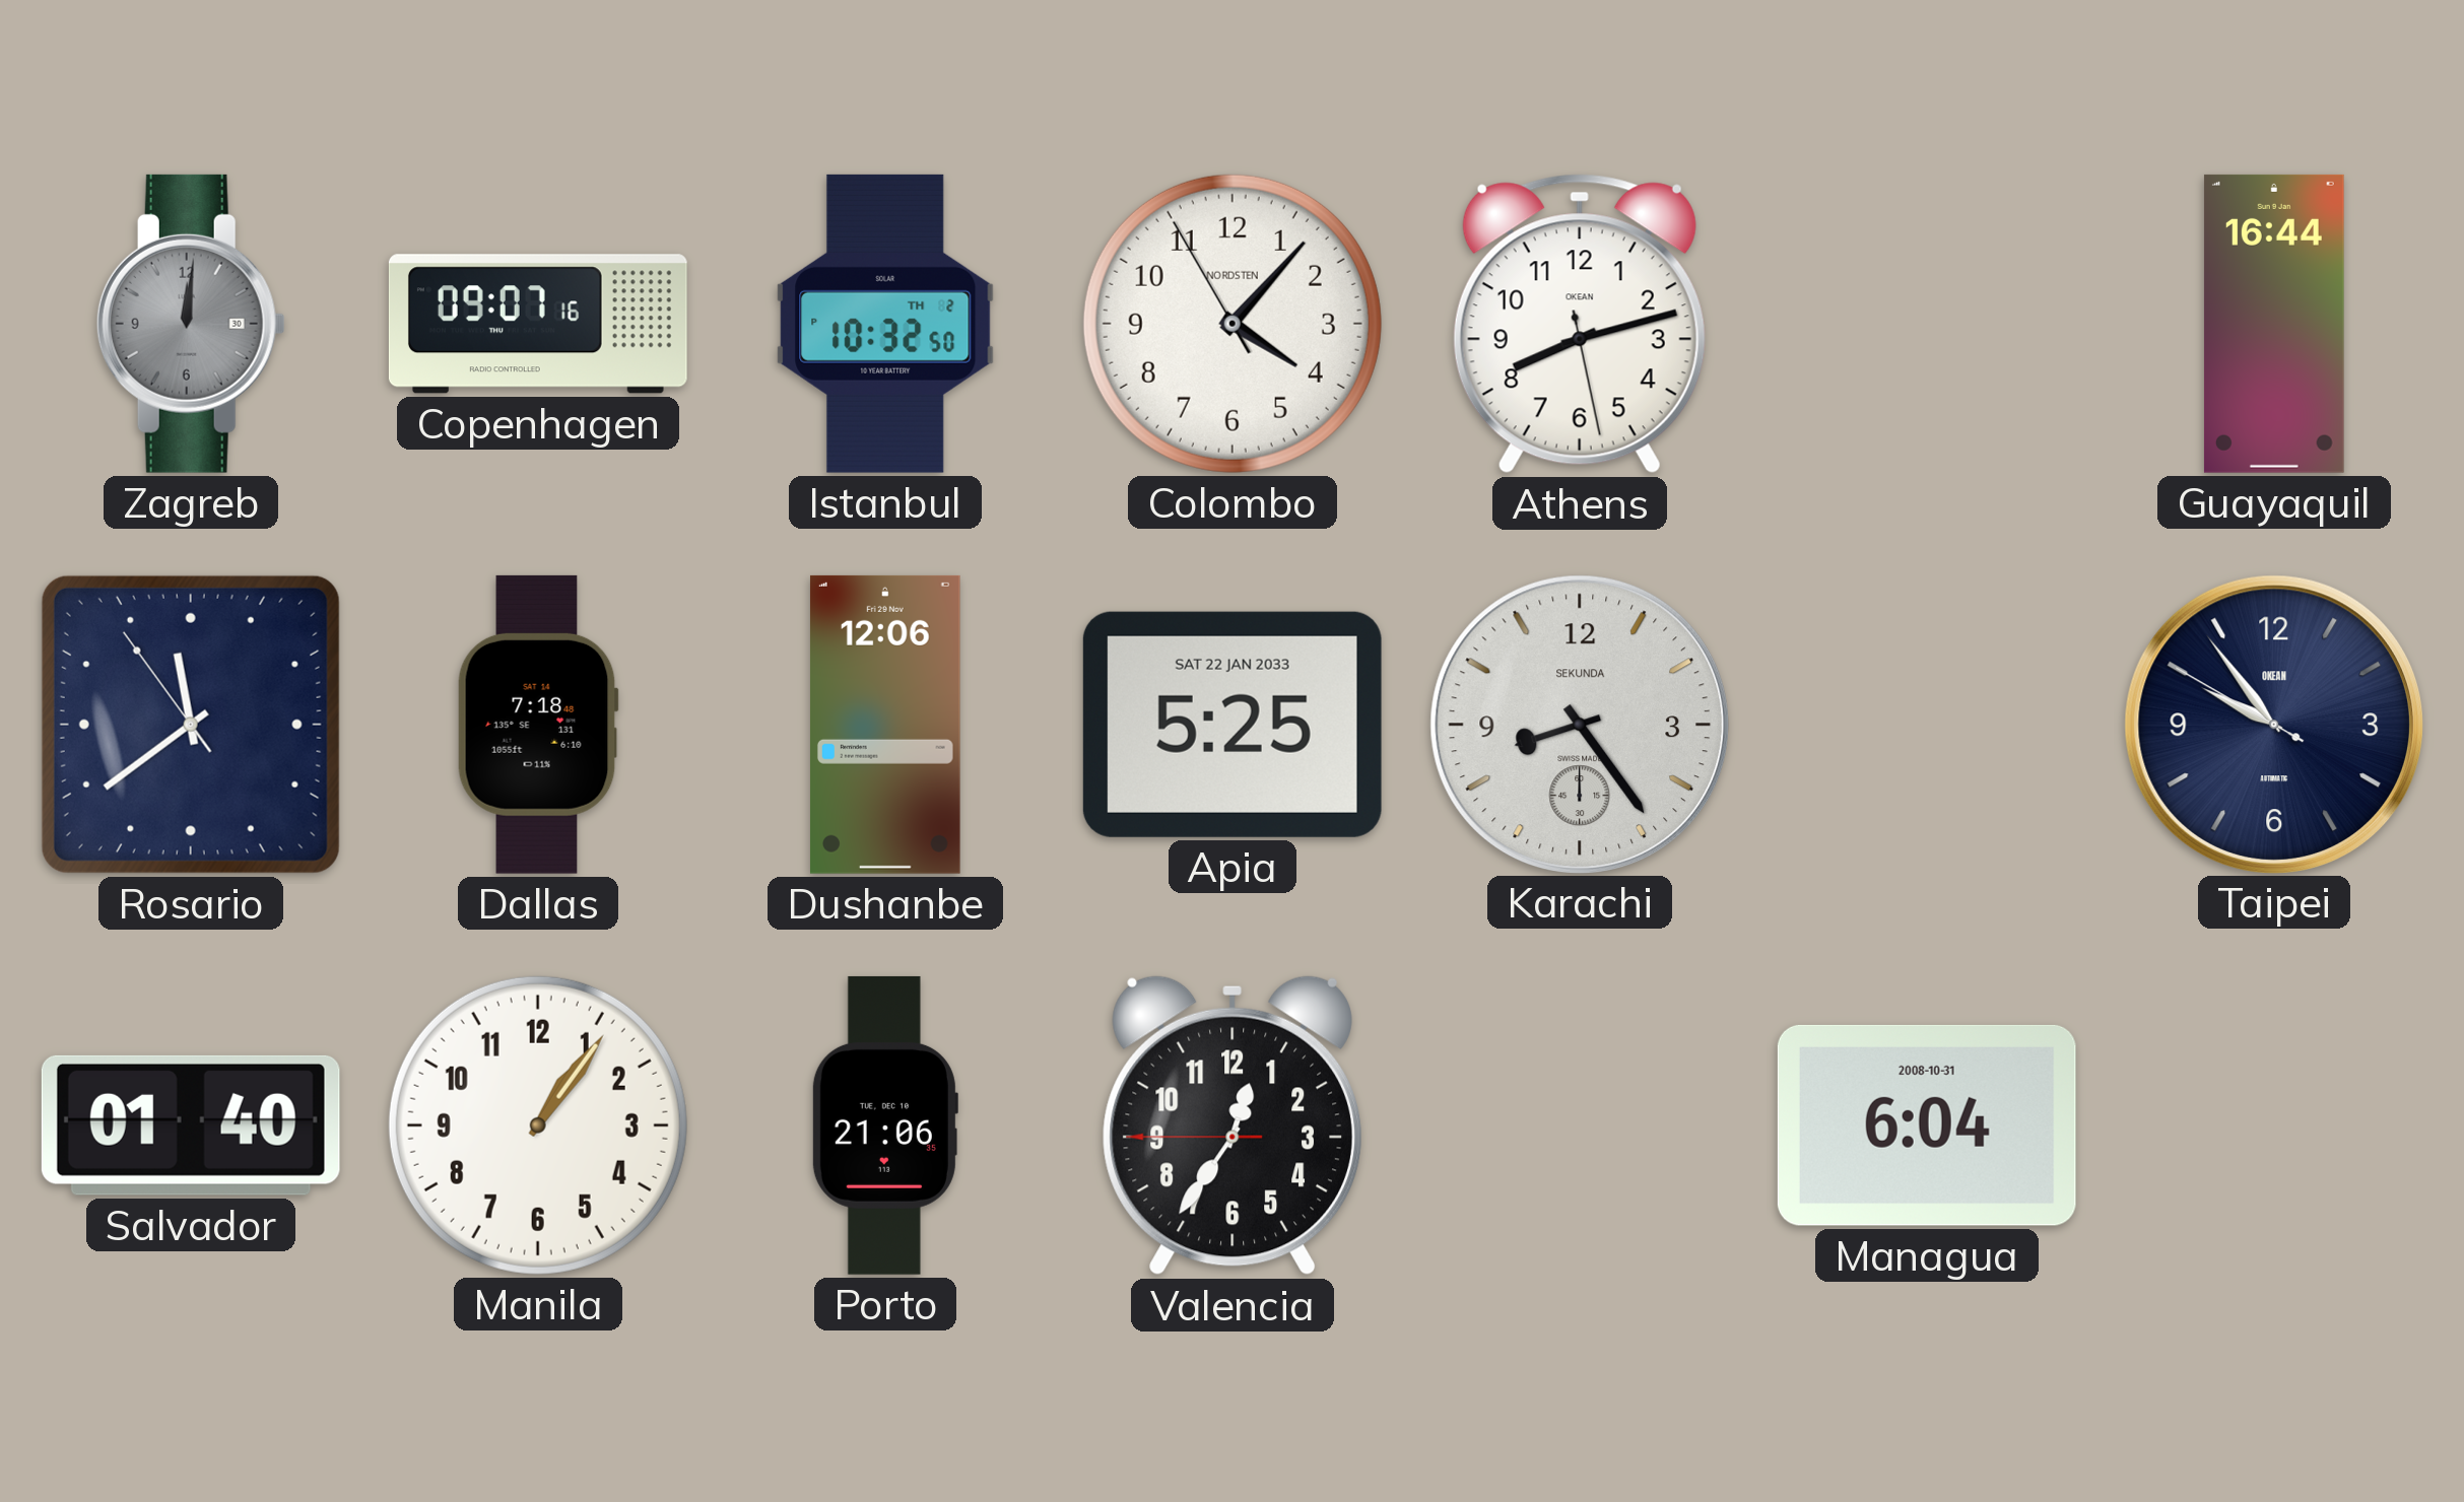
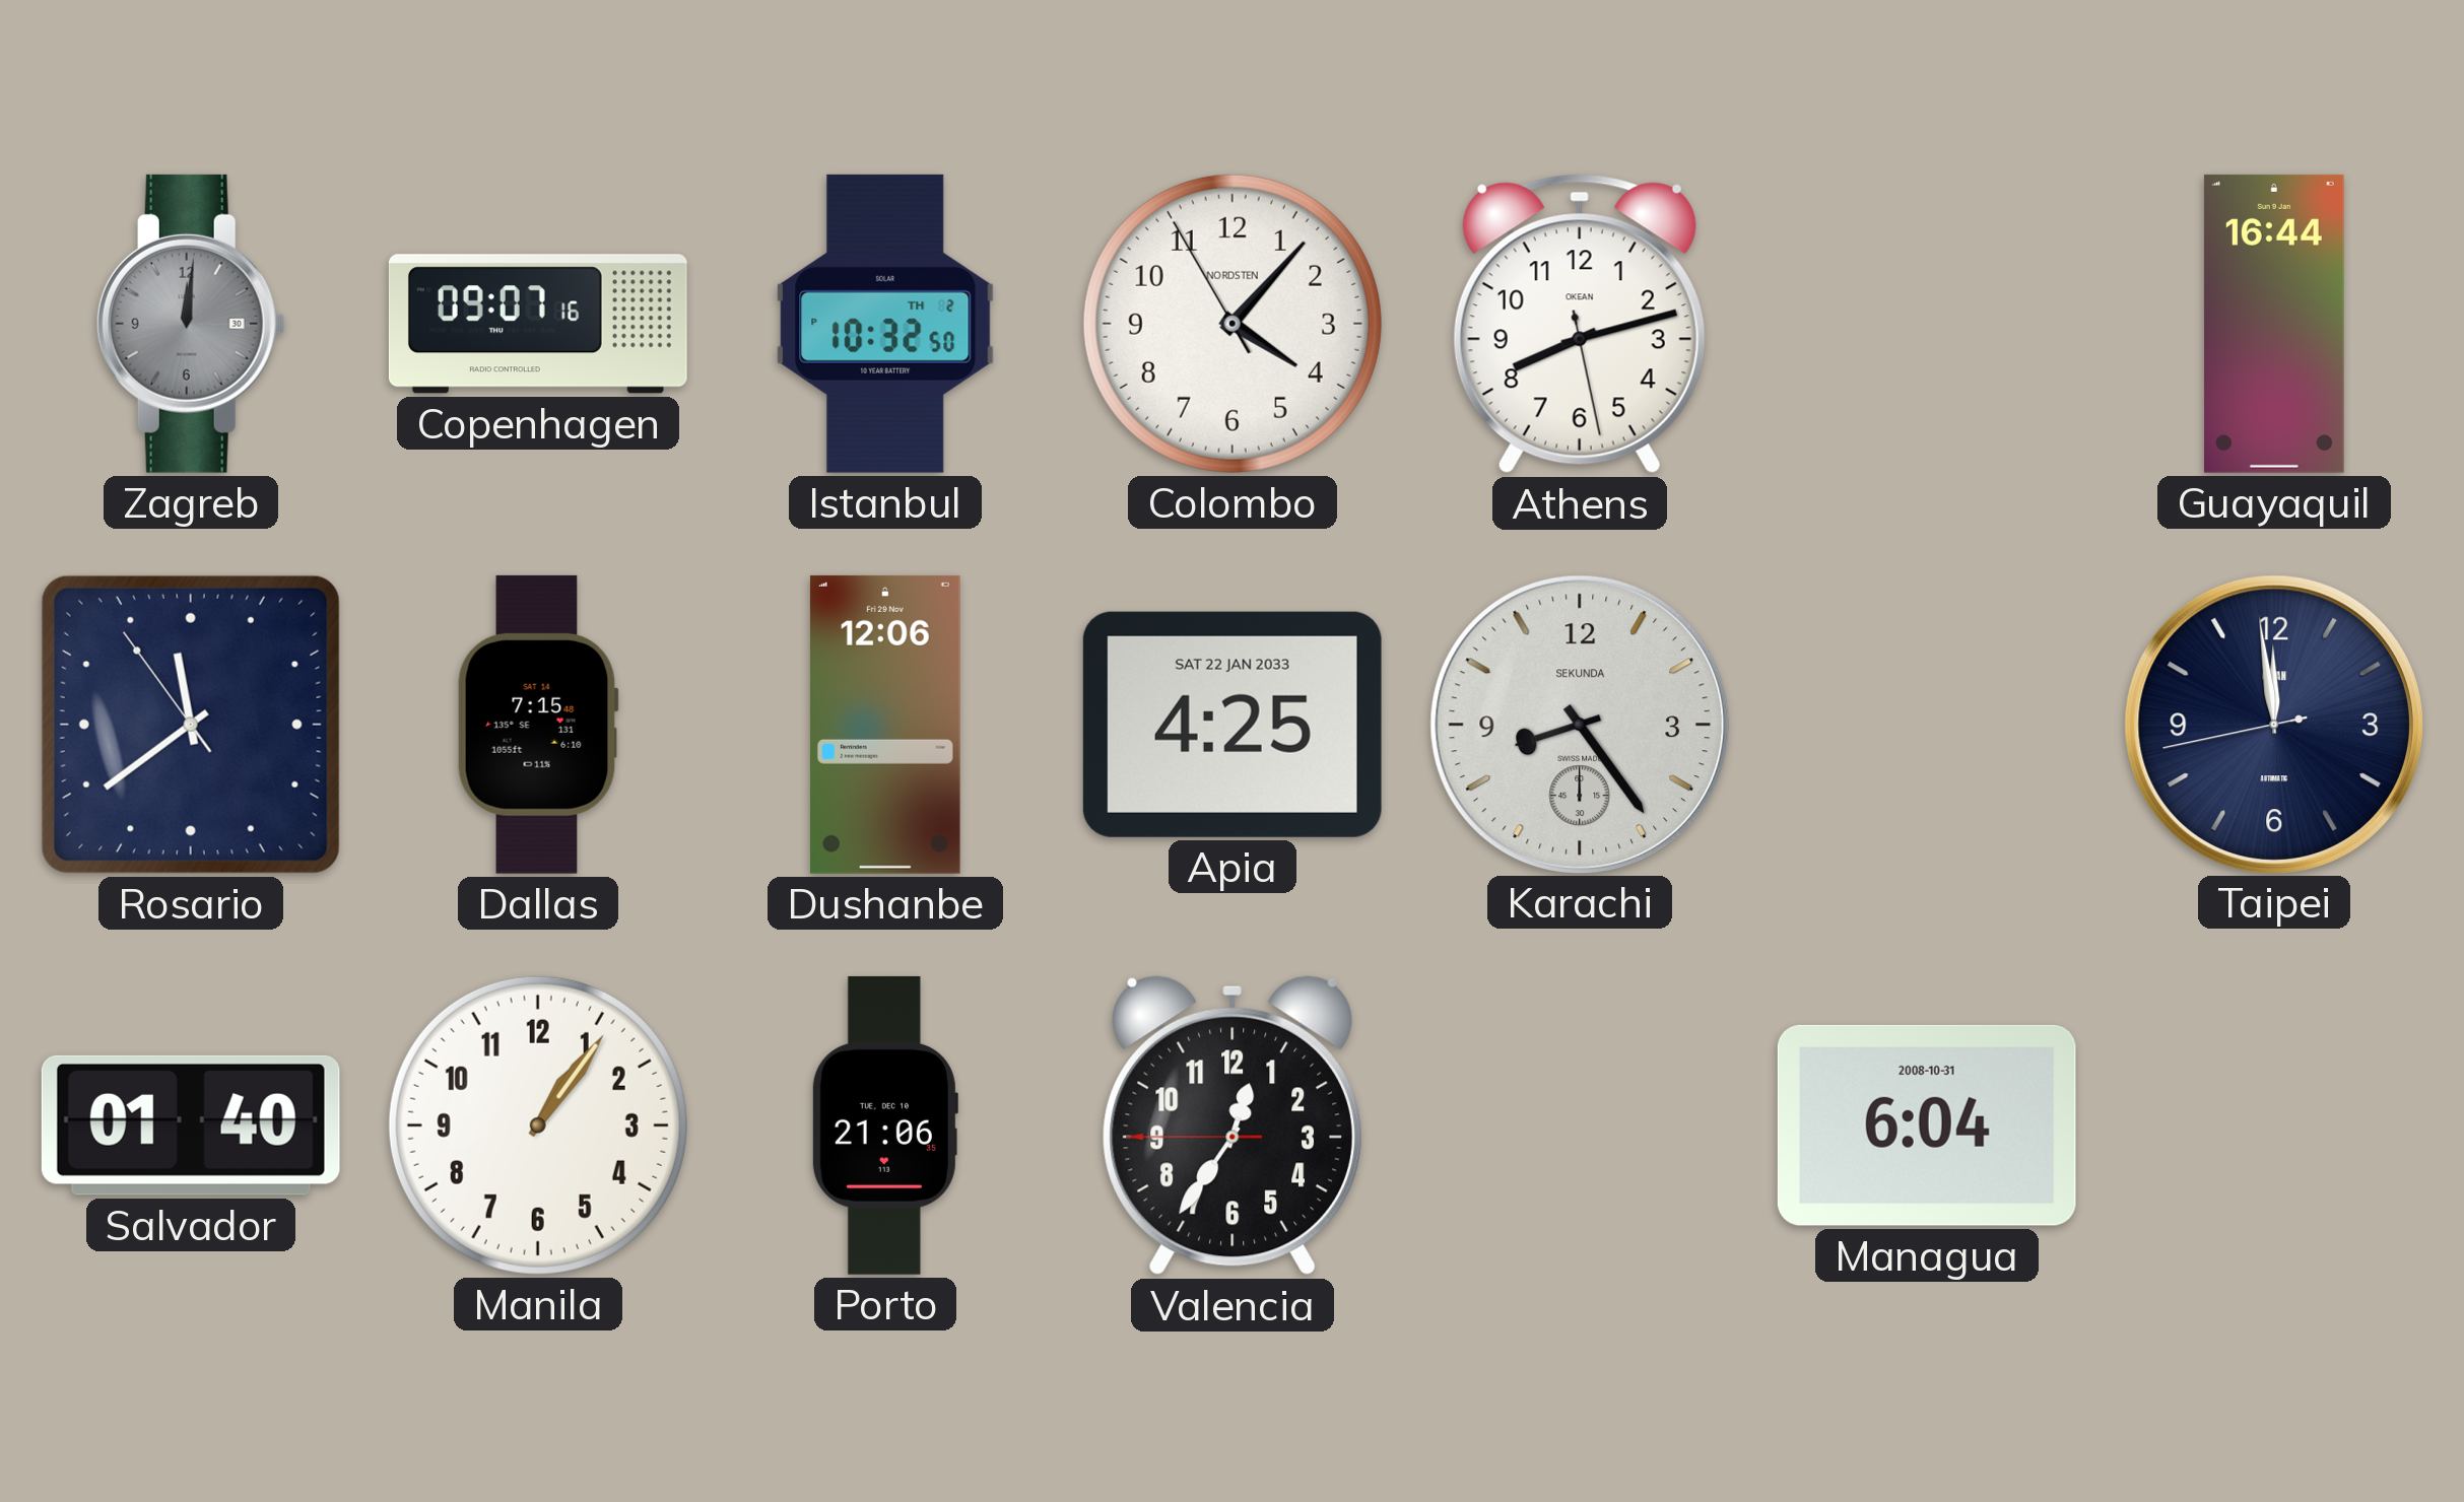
Dallas: 7:18 -> 7:15 (538, 725)
Apia: 5:25 -> 4:25 (1233, 725)
Taipei: 9:53 -> 11:58 (2273, 724)
